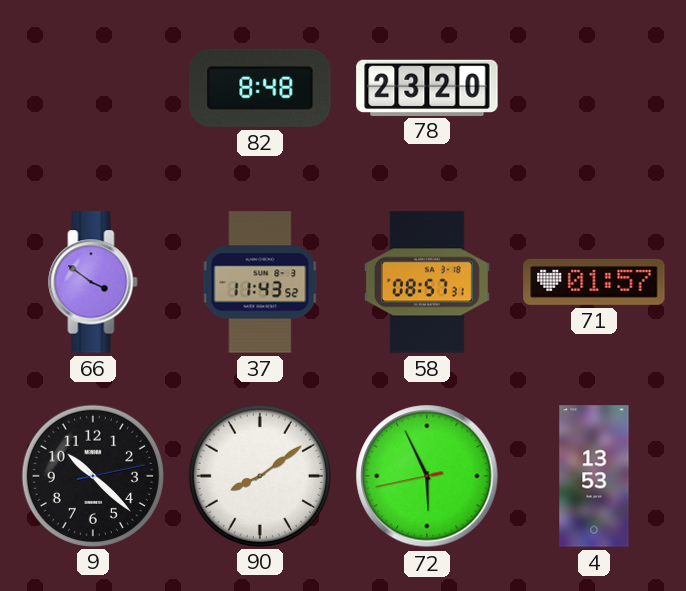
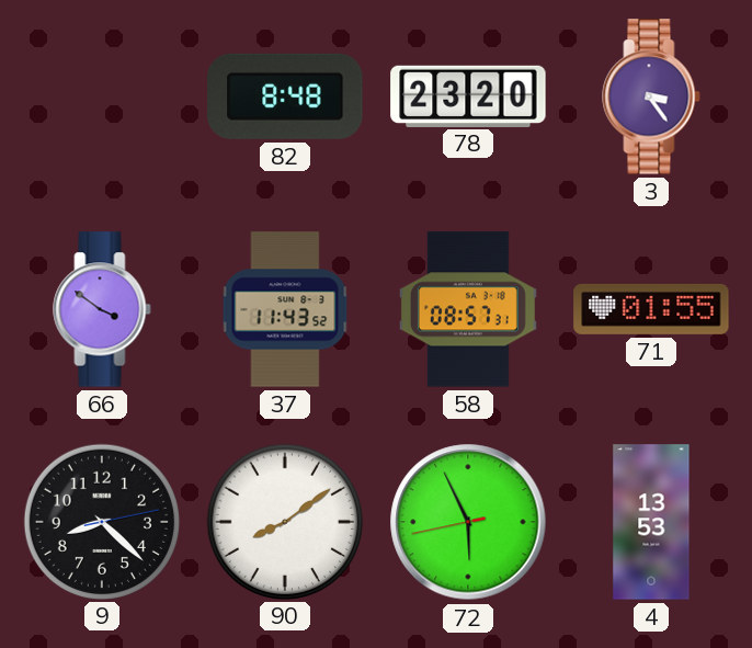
3: none -> 3:24 (651, 96)
71: 01:57 -> 01:55 (651, 309)
9: 10:22 -> 8:22 (101, 521)
